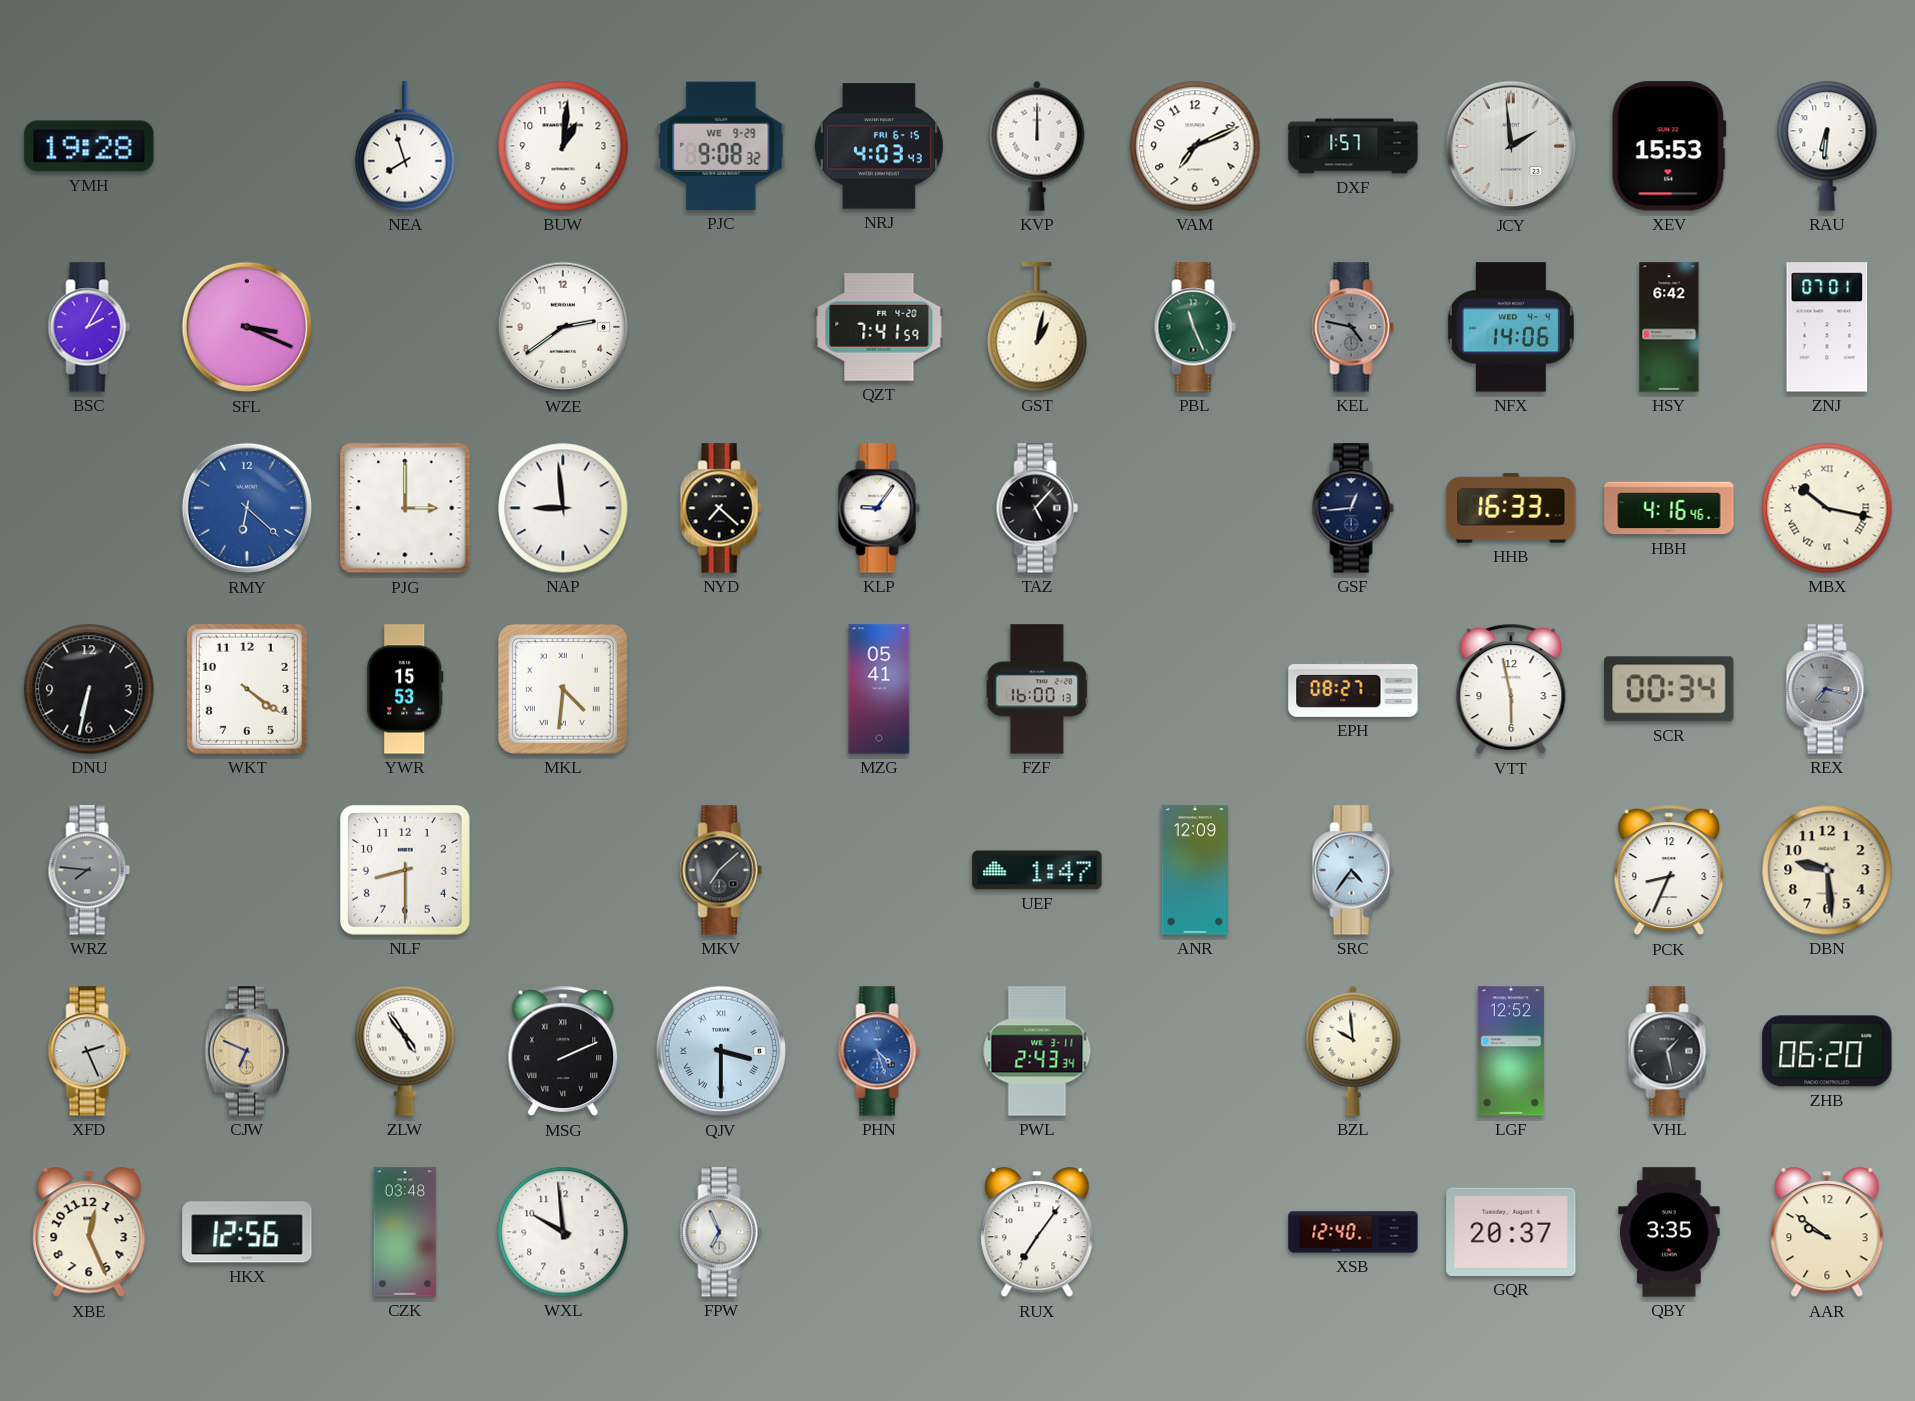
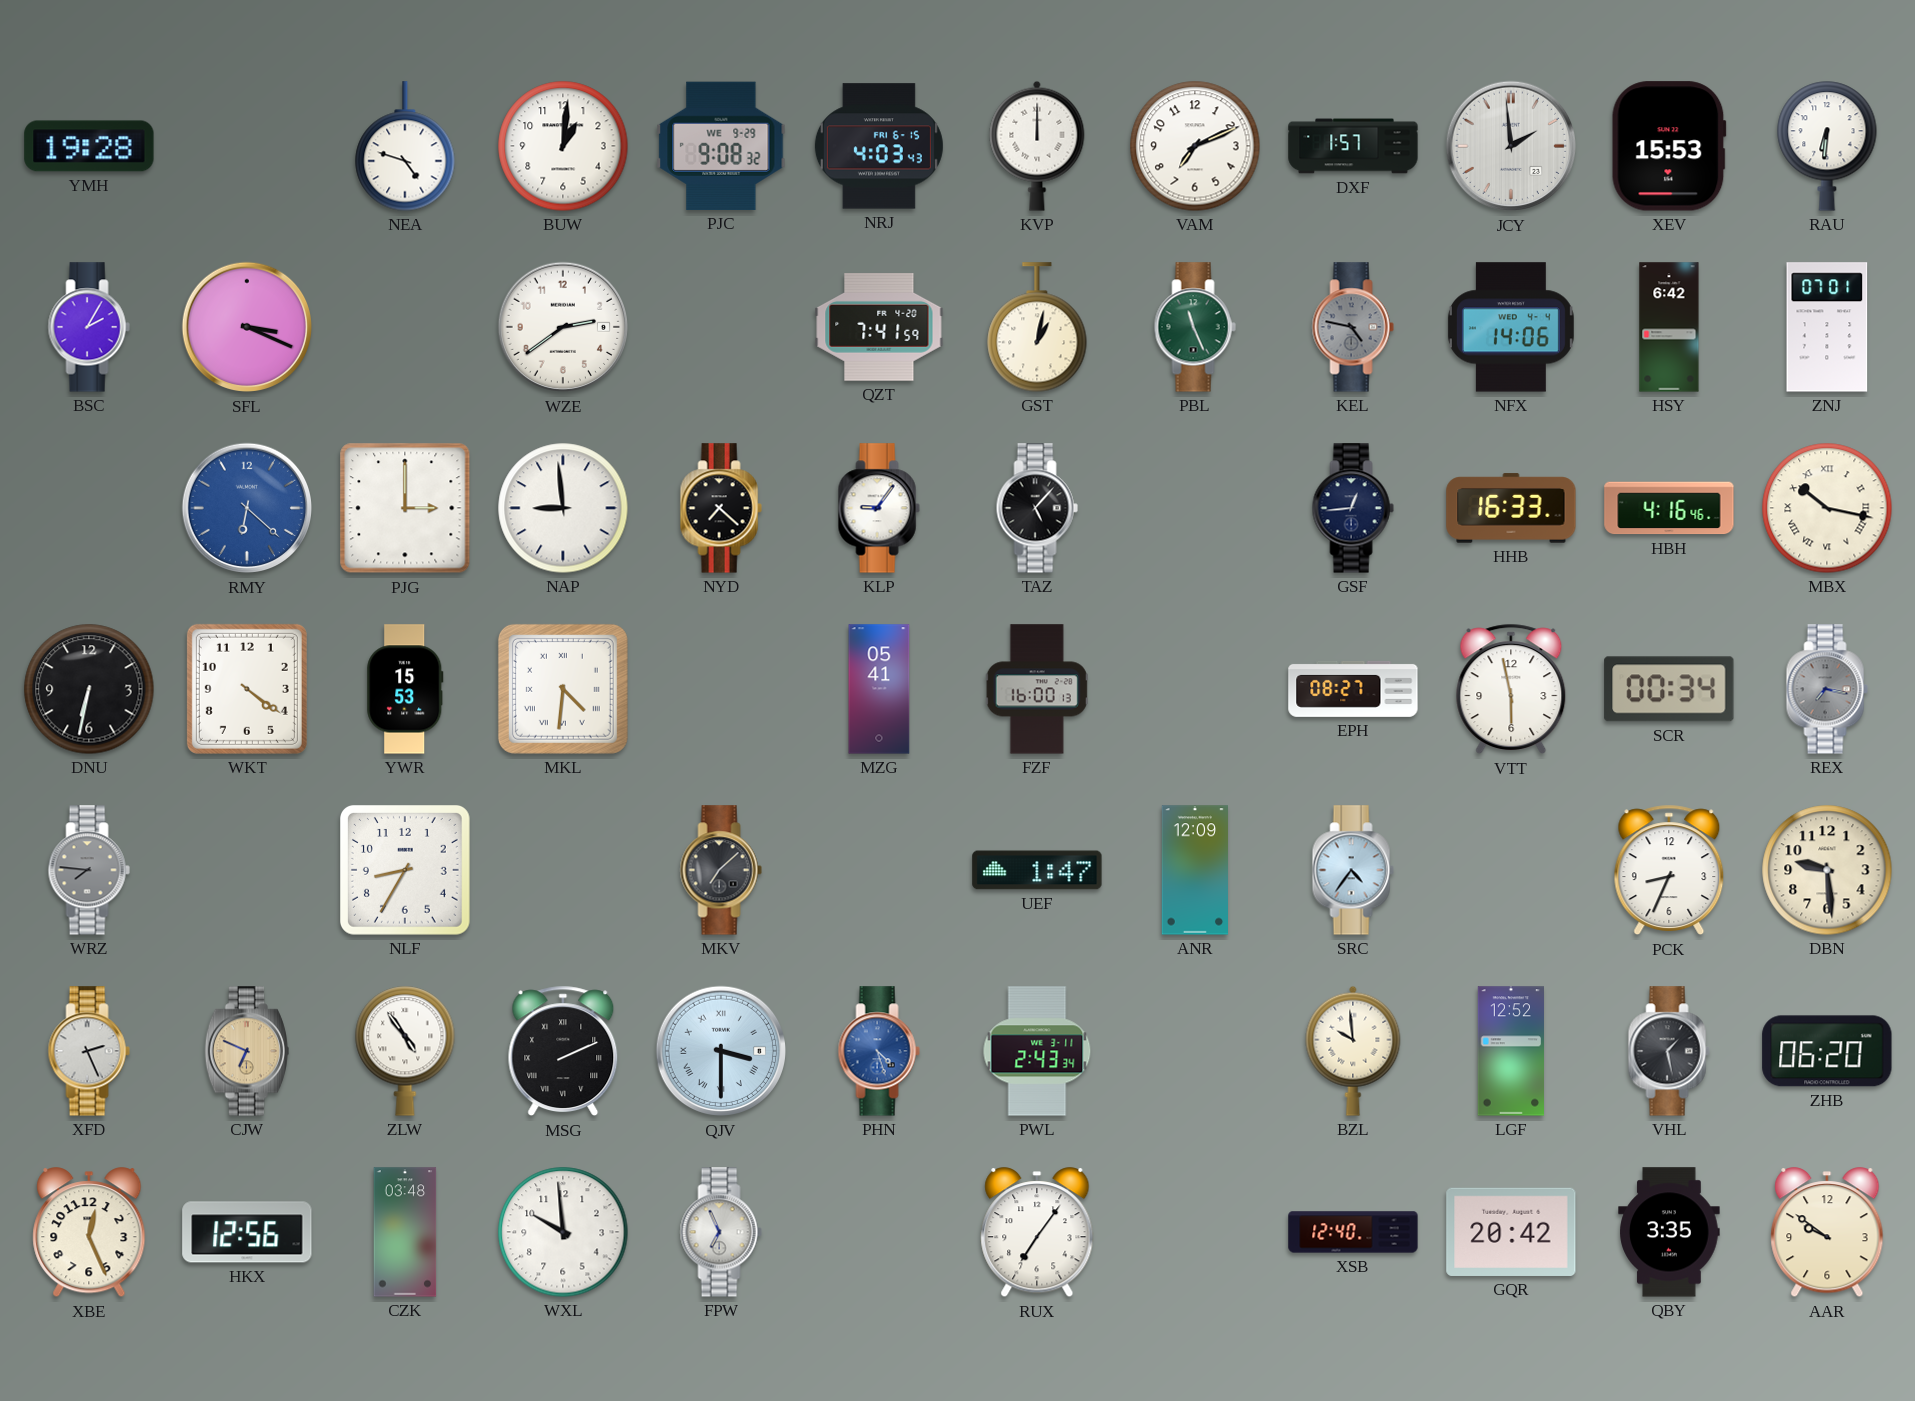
NEA: 7:57 -> 4:48 (405, 146)
NLF: 8:30 -> 8:35 (406, 871)
GQR: 20:37 -> 20:42 (1511, 1232)
